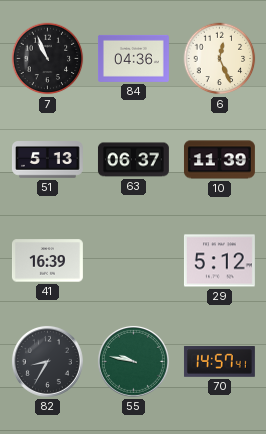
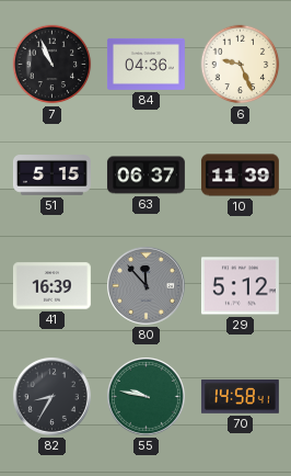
6: 12:26 -> 9:26 (241, 65)
51: 5:13 -> 5:15 (51, 175)
80: none -> 11:53 (145, 285)
70: 14:57 -> 14:58 (240, 397)
